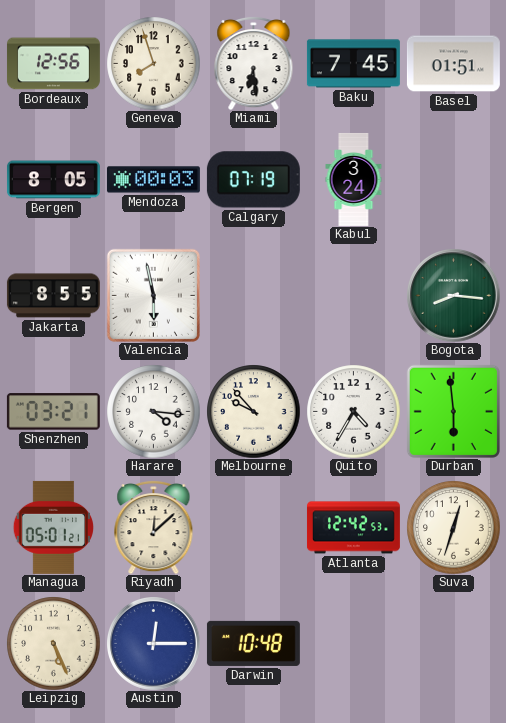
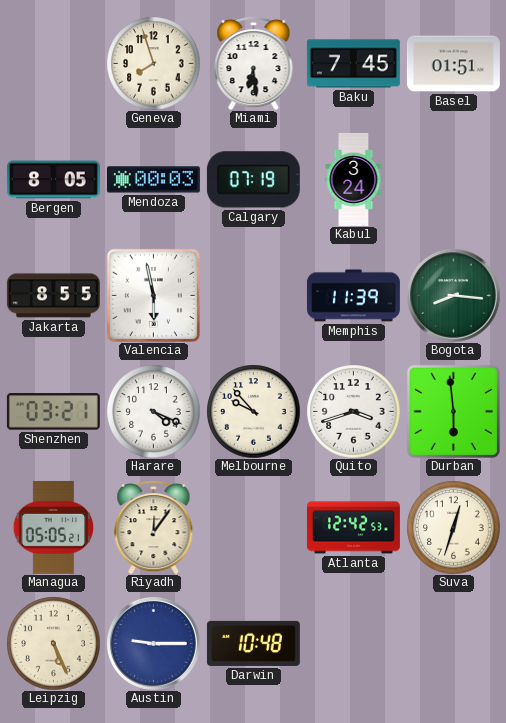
Bordeaux: 12:56 -> none (53, 64)
Memphis: none -> 11:39 (353, 296)
Harare: 4:16 -> 4:19 (153, 411)
Quito: 4:35 -> 3:42 (353, 411)
Managua: 05:01 -> 05:05 (53, 527)
Riyadh: 12:08 -> 12:06 (154, 527)
Austin: 12:15 -> 9:15 (154, 644)
